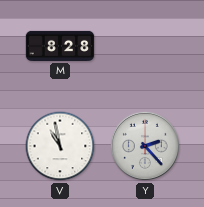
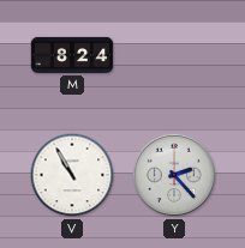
M: 8:28 -> 8:24 (72, 55)
V: 10:58 -> 10:55 (72, 175)
